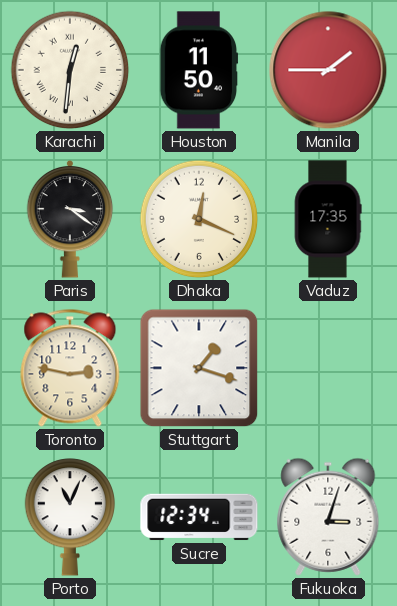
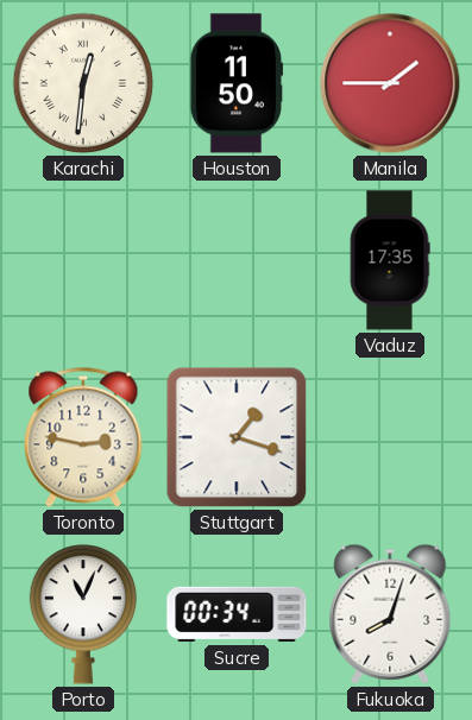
Paris: 3:21 -> none (70, 219)
Dhaka: 12:19 -> none (199, 219)
Sucre: 12:34 -> 00:34 (237, 614)
Fukuoka: 3:03 -> 8:03 (390, 614)
